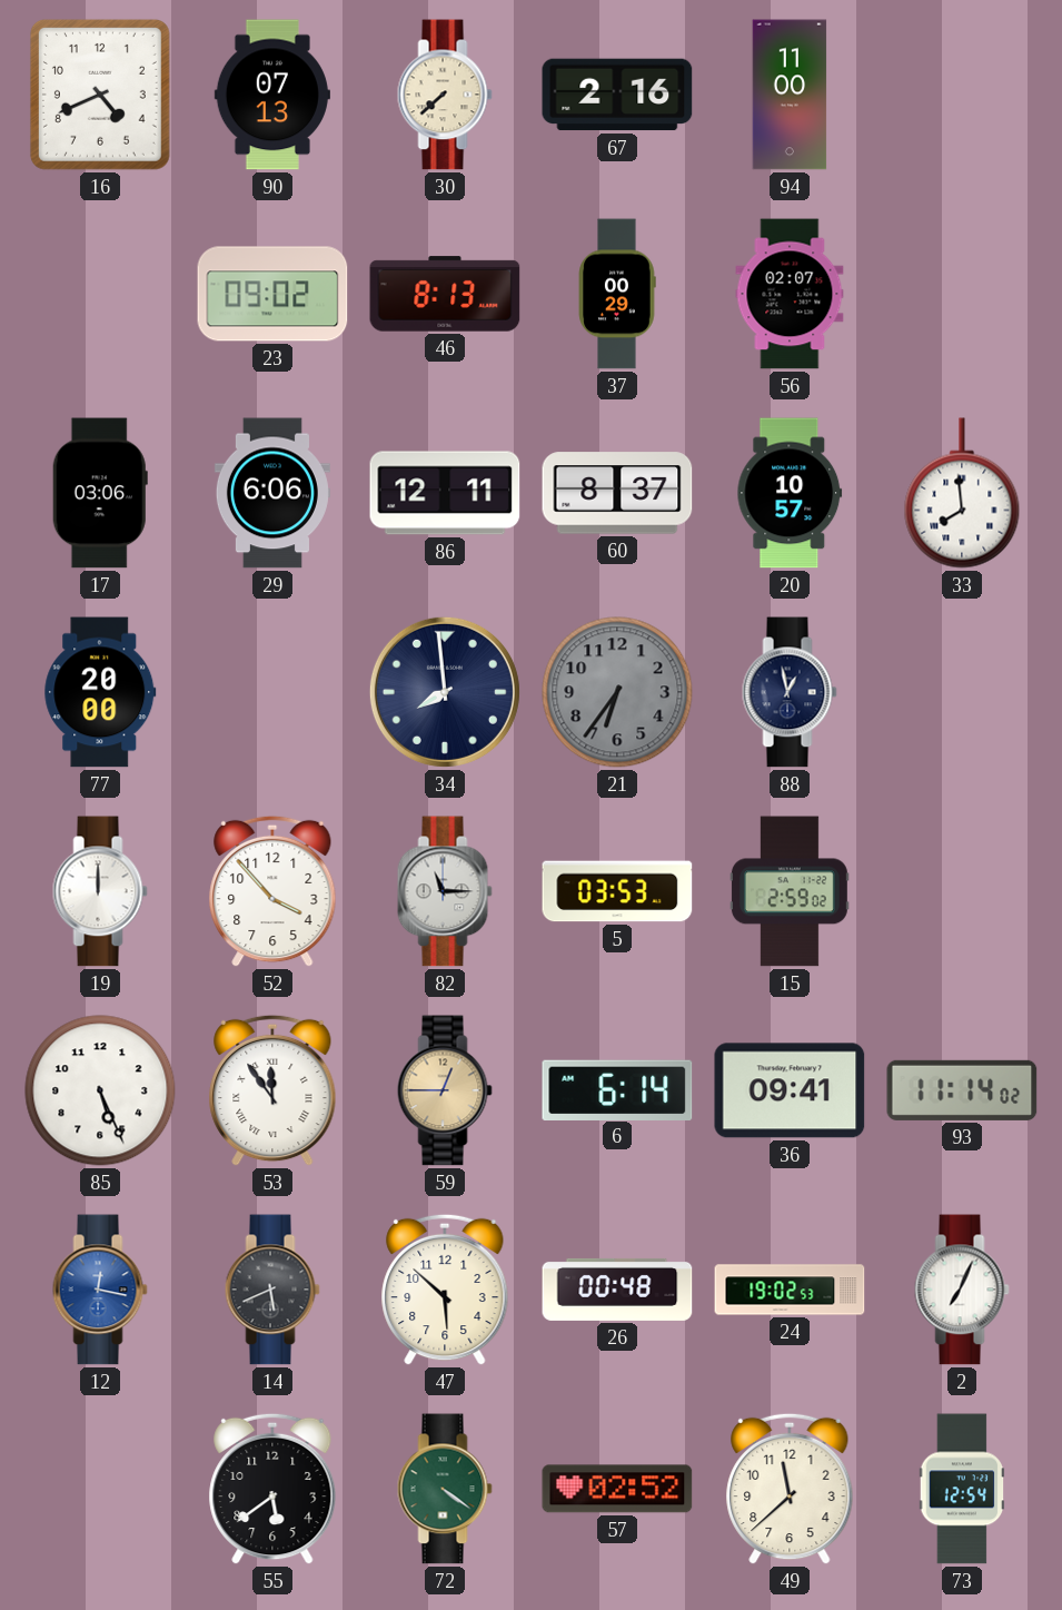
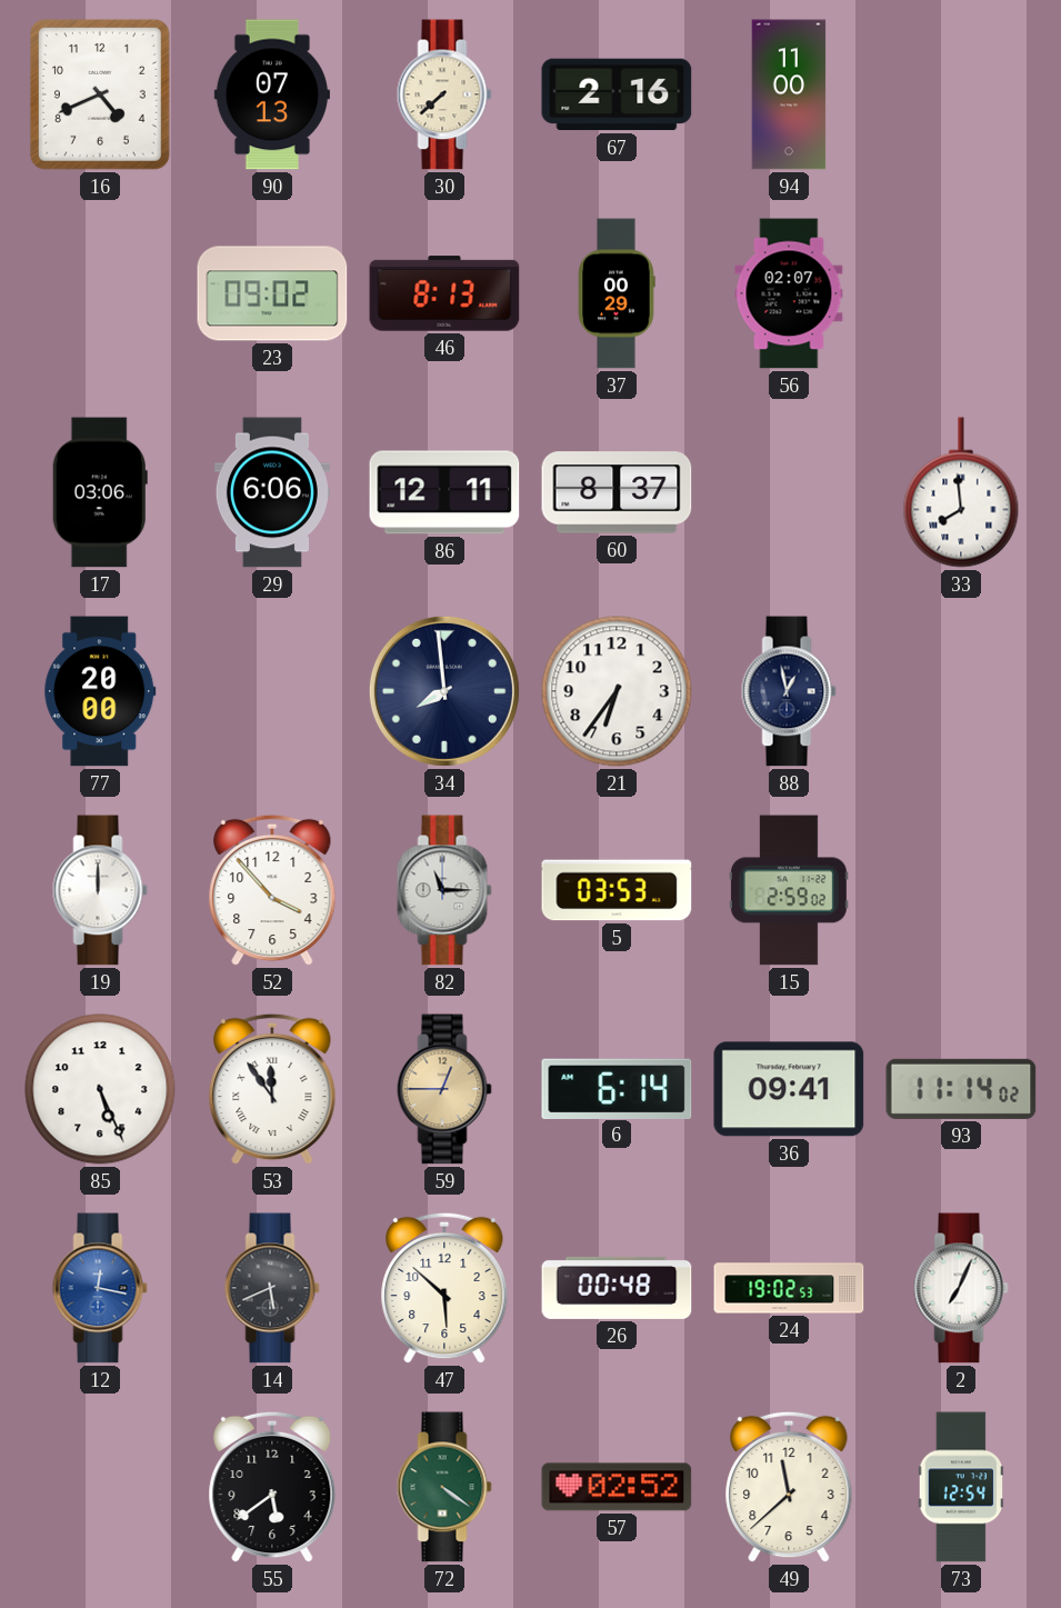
20: 10:57 -> none (790, 493)
21 dial: grey -> white (617, 691)
